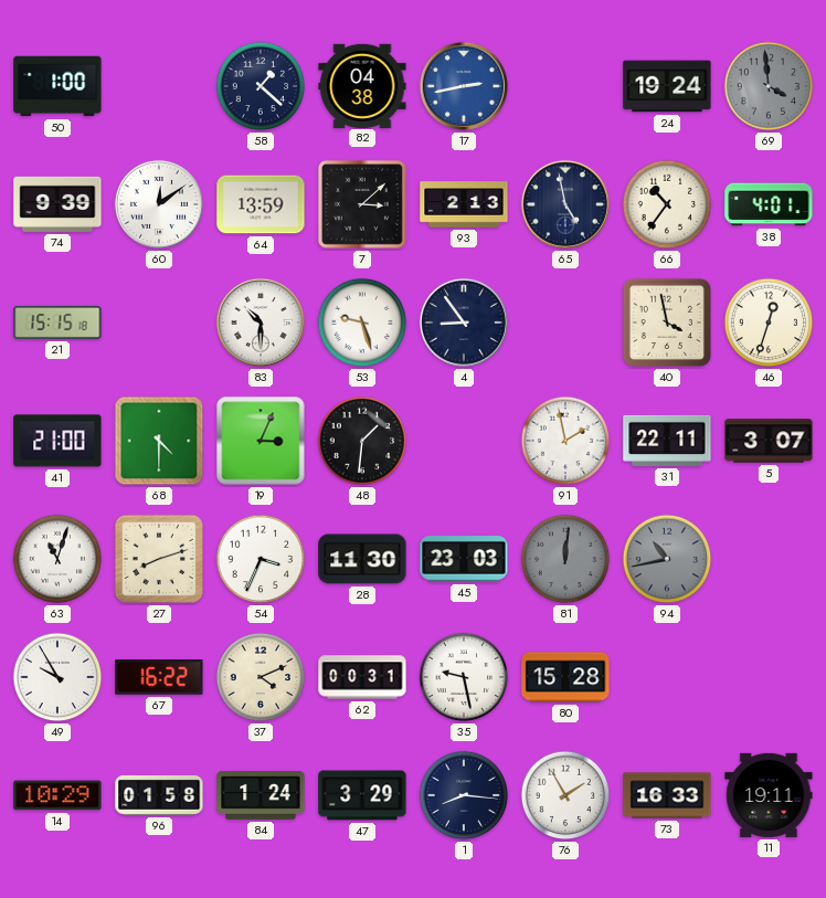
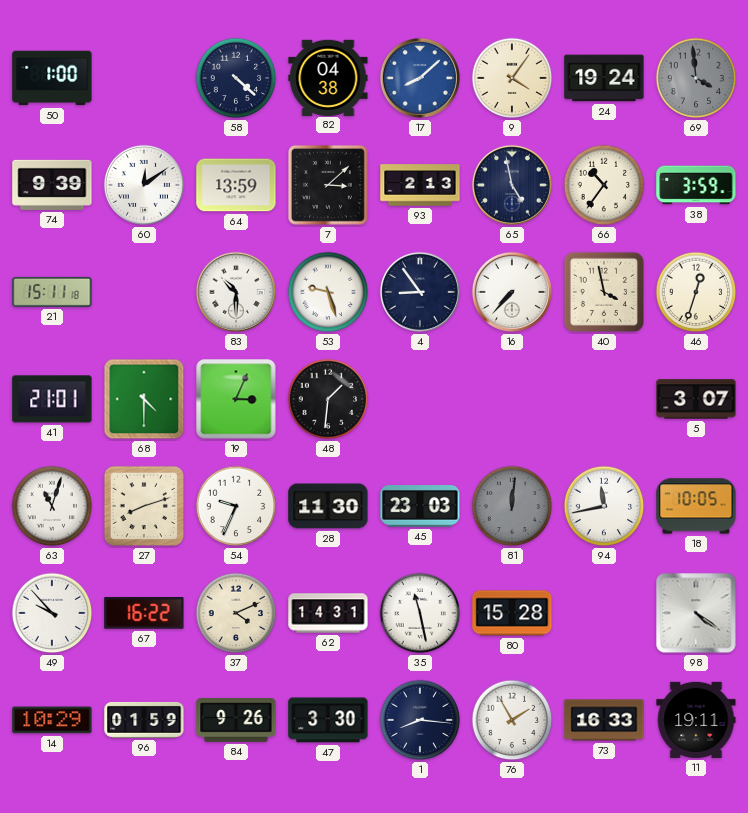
58: 1:22 -> 4:22 (236, 78)
17: 2:43 -> 8:08 (420, 78)
9: none -> 4:06 (512, 78)
38: 4:01 -> 3:59 (696, 185)
21: 15:15 -> 15:11 (52, 292)
16: none -> 7:37 (512, 292)
41: 21:00 -> 21:01 (52, 399)
91: 1:58 -> none (565, 441)
31: 22:11 -> none (667, 441)
54: 3:34 -> 9:34 (236, 506)
94: 10:43 -> 11:43 (604, 506)
94 dial: grey -> white (604, 506)
18: none -> 10:05 (696, 506)
49: 9:55 -> 9:53 (52, 613)
62: 00:31 -> 14:31 (328, 613)
35: 9:28 -> 11:28 (420, 613)
98: none -> 4:21 (696, 613)
96: 01:58 -> 01:59 (144, 720)
84: 1:24 -> 9:26 (236, 721)
47: 3:29 -> 3:30 (328, 720)
